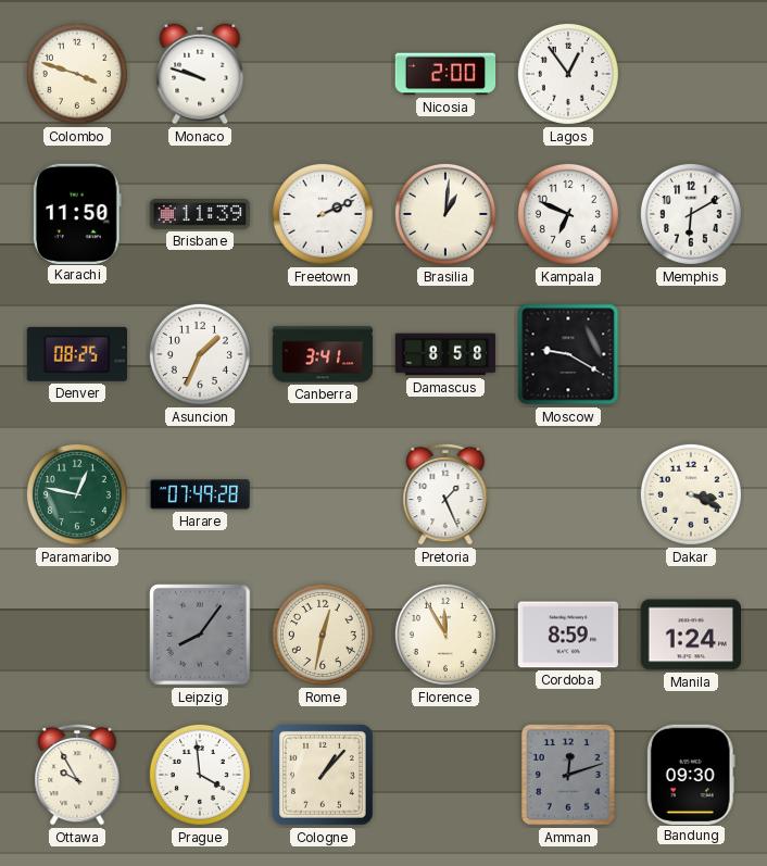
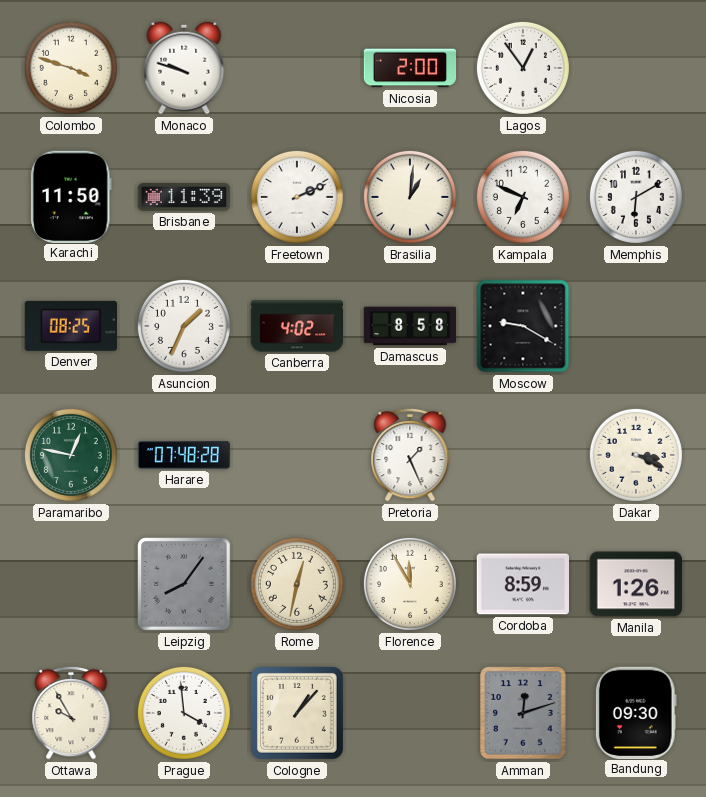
Canberra: 3:41 -> 4:02 (297, 326)
Harare: 07:49 -> 07:48 (184, 455)
Manila: 1:24 -> 1:26 (635, 584)
